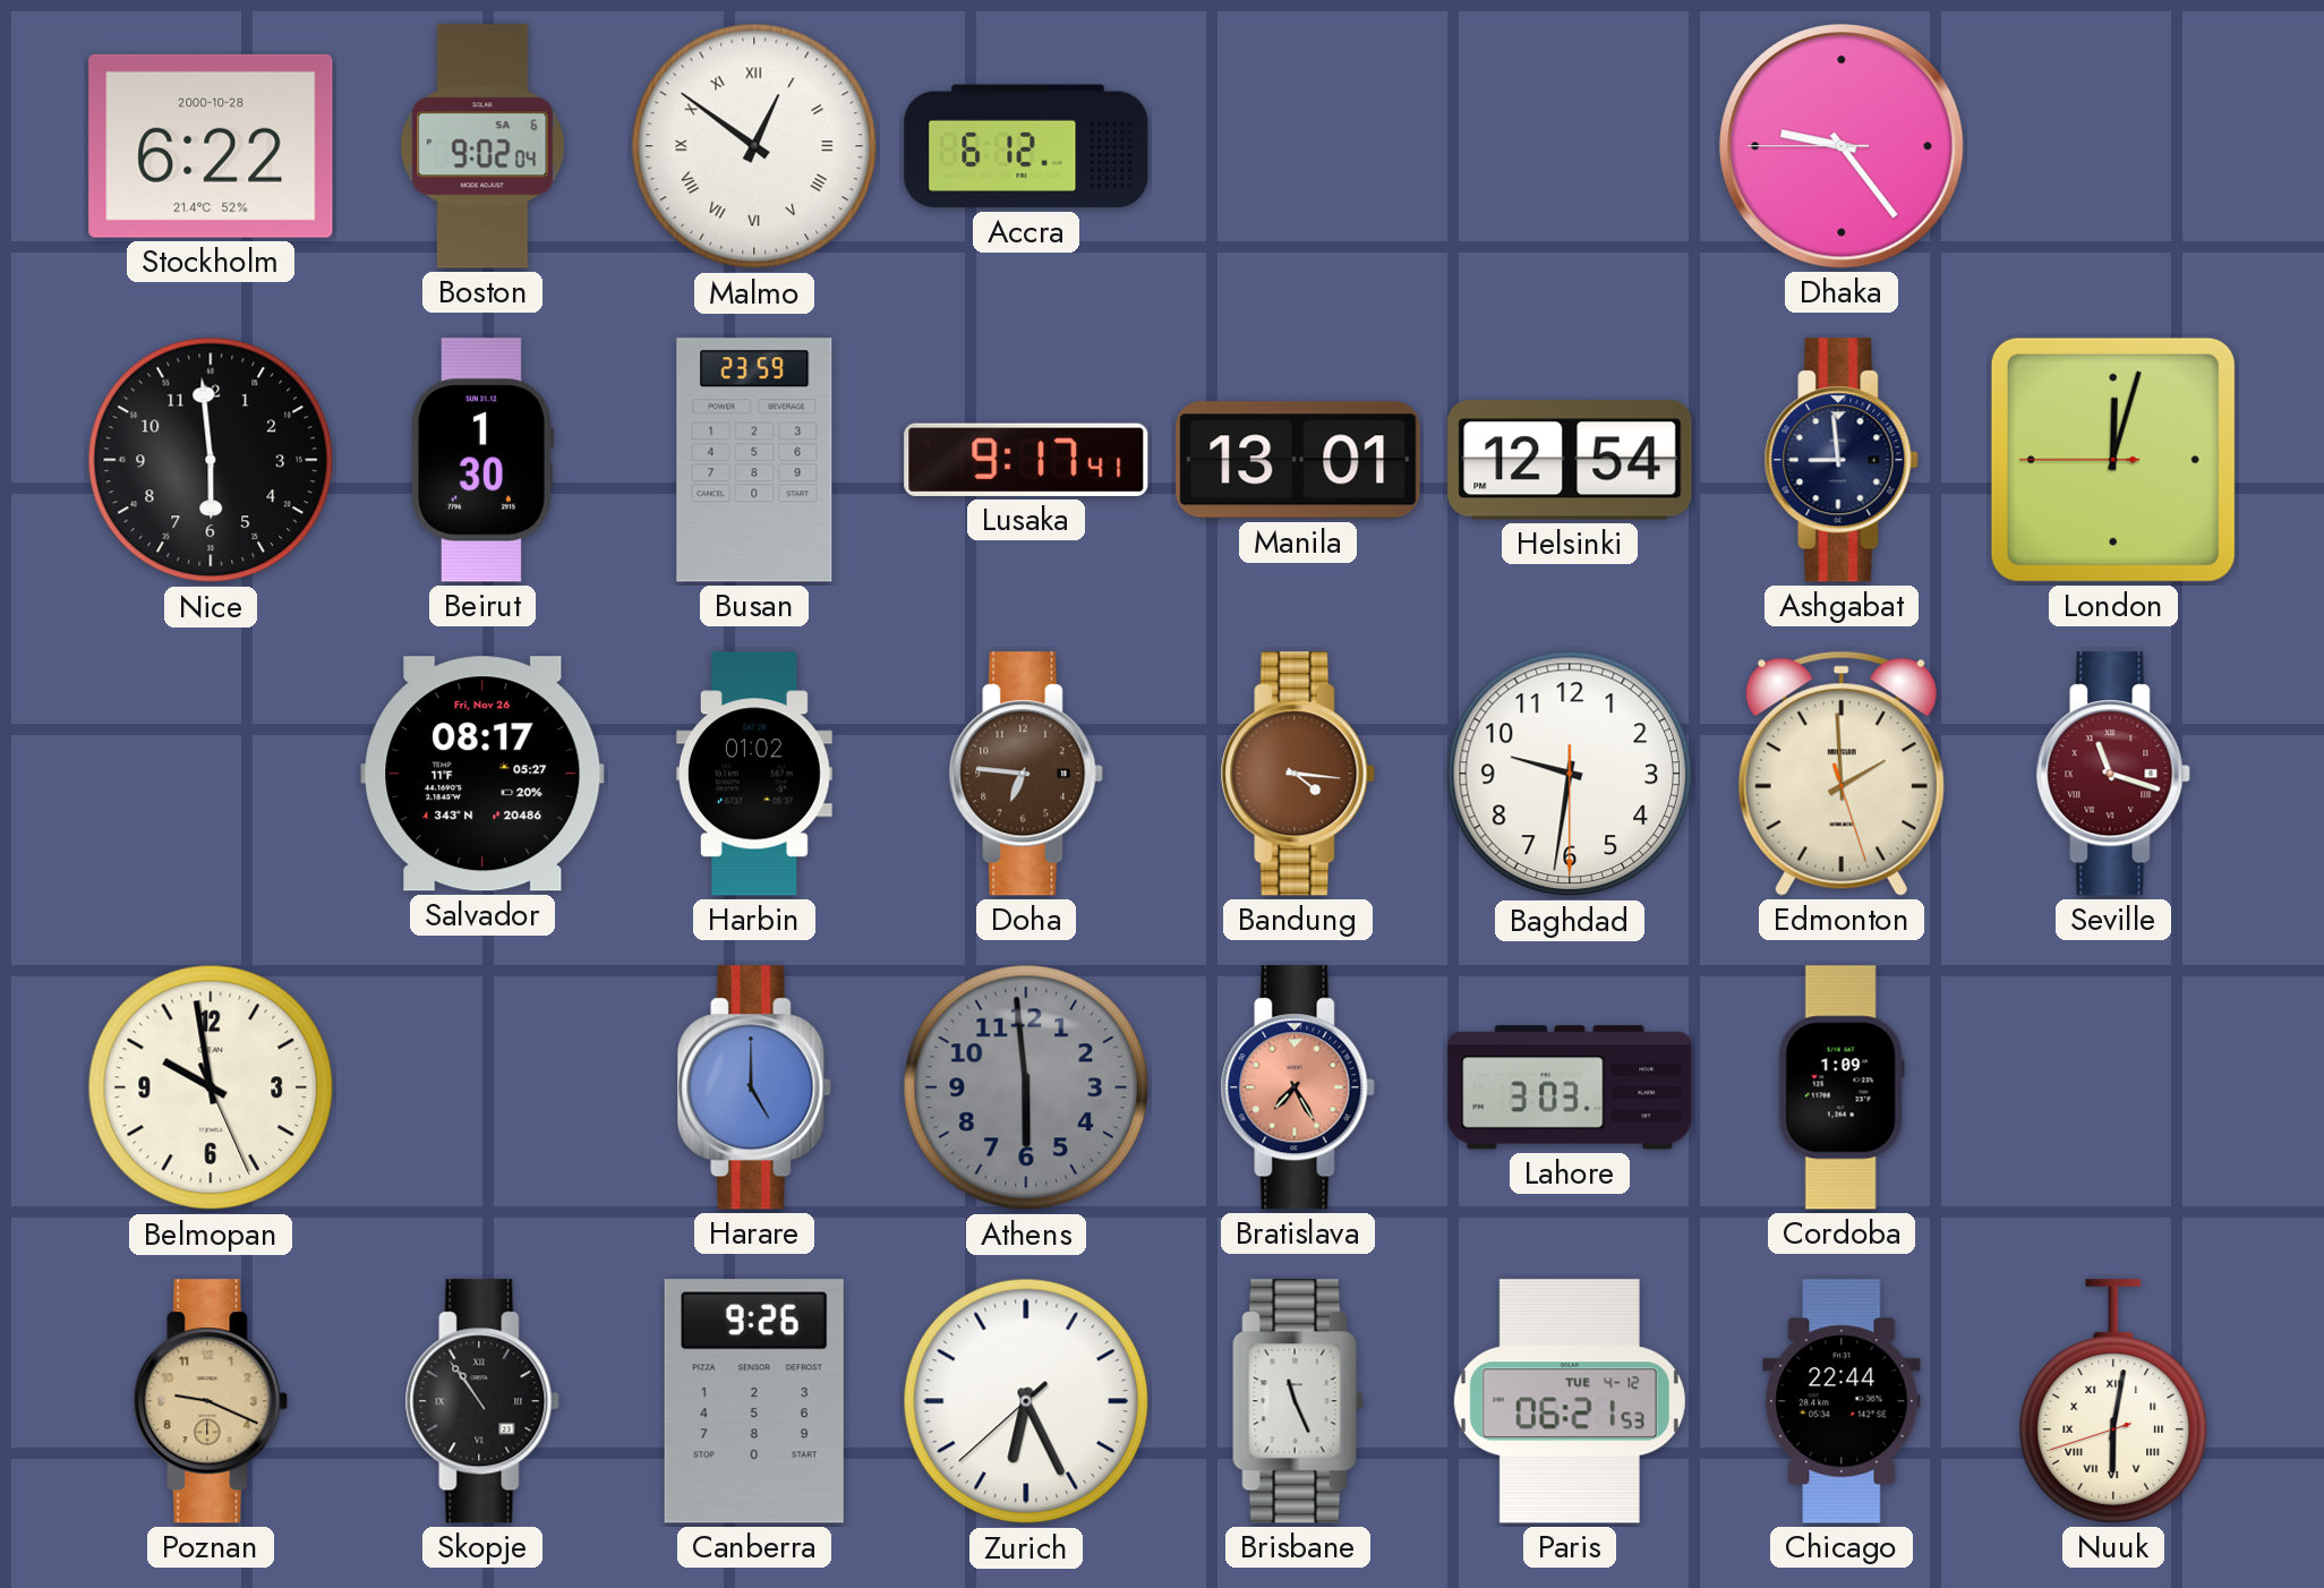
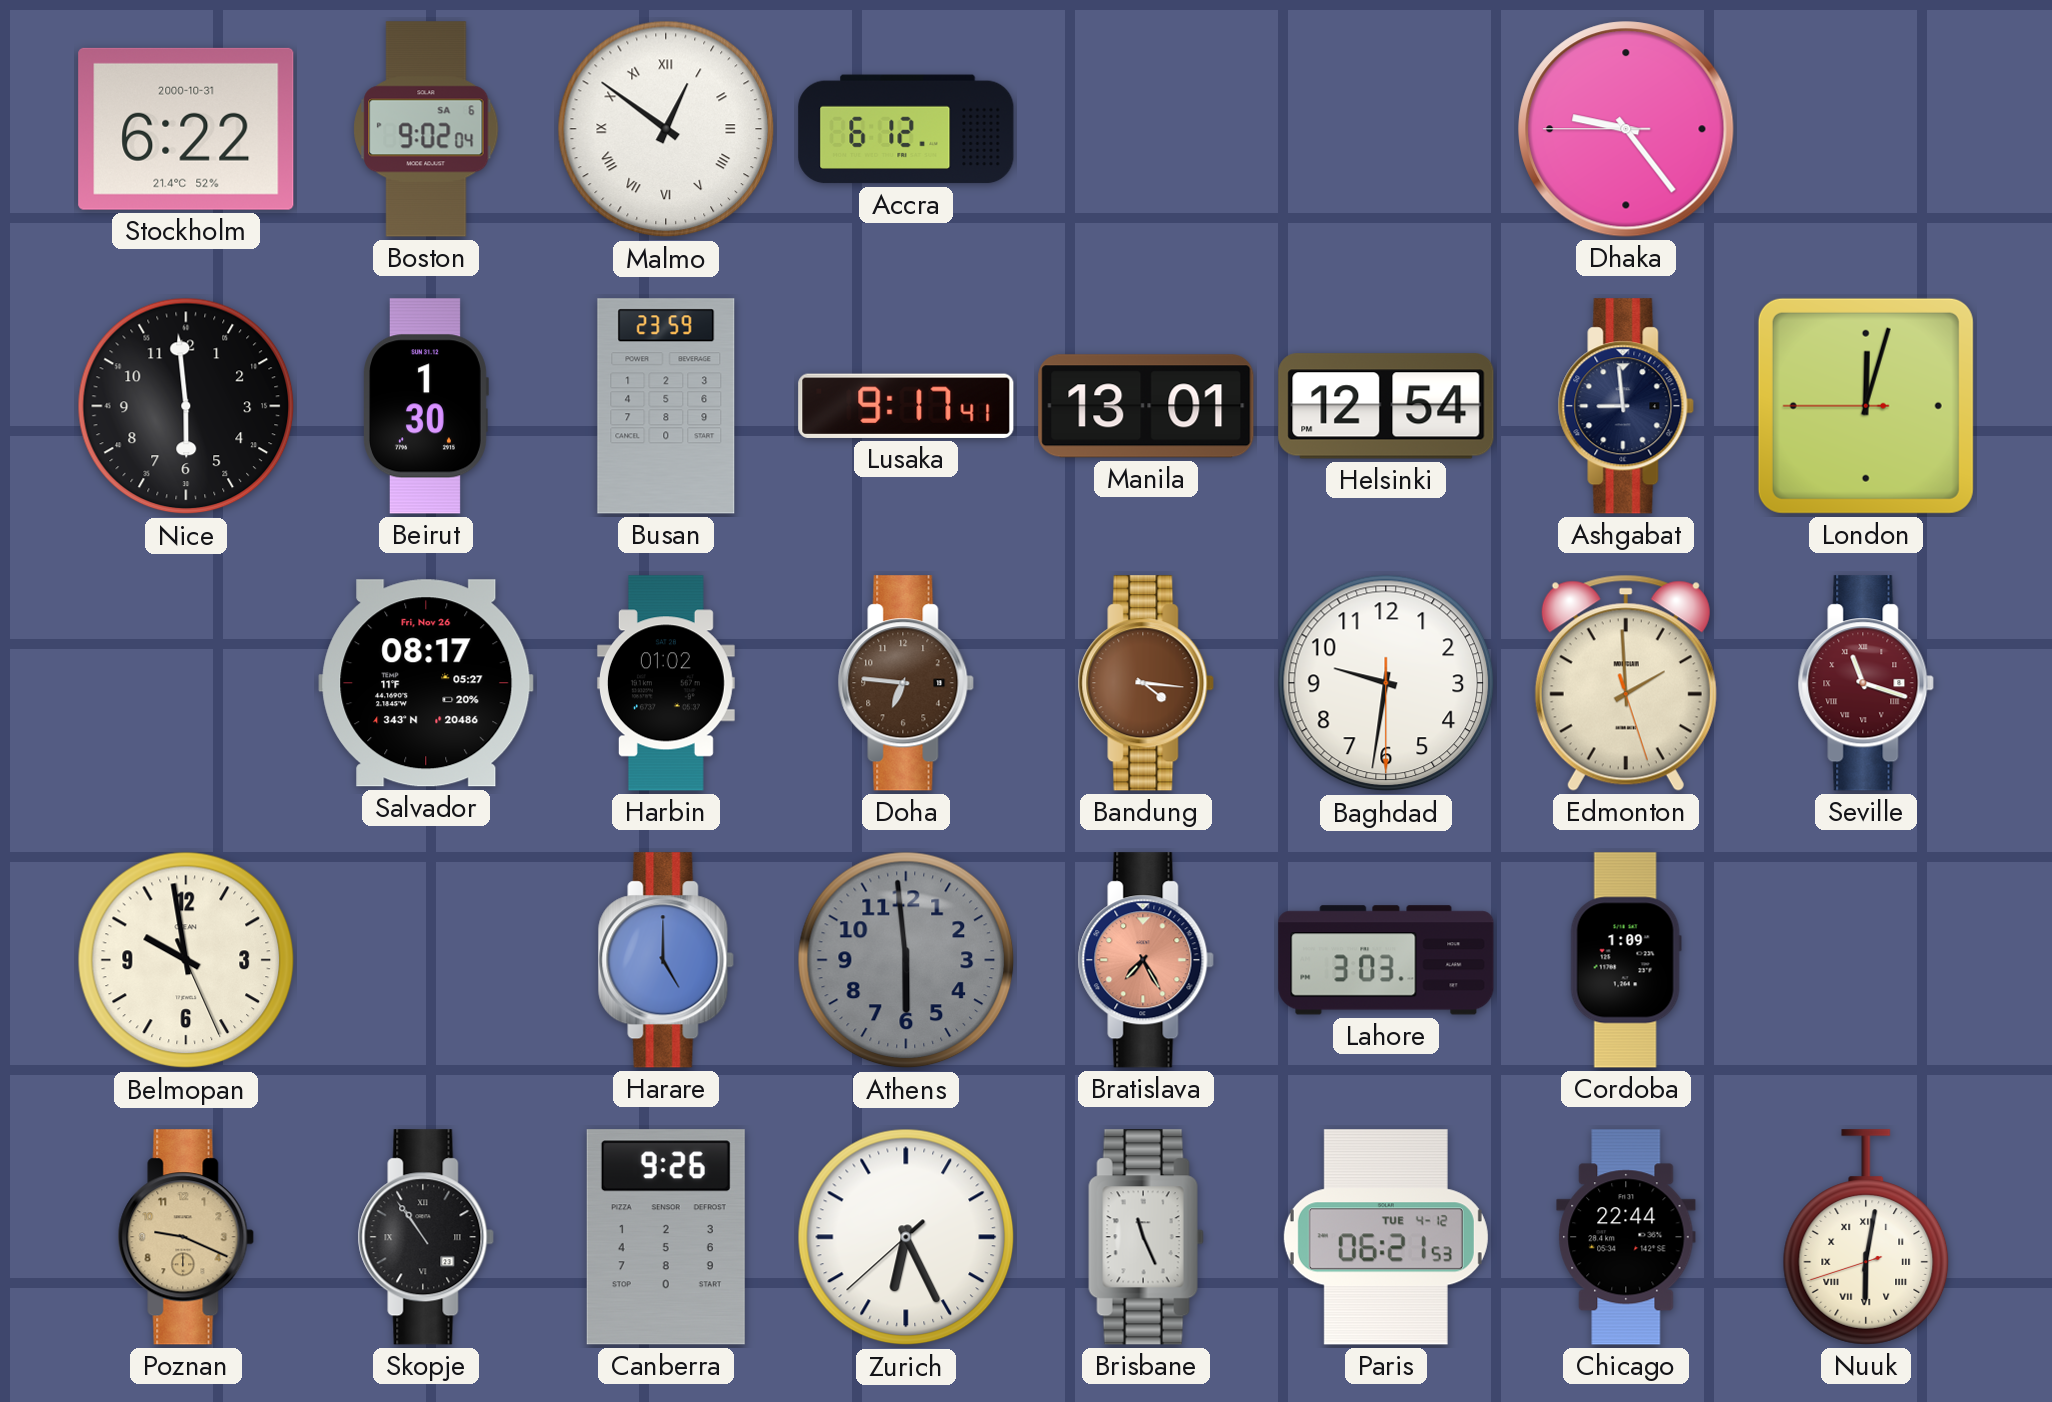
Stockholm date: 2000-10-28 -> 2000-10-31 (186, 129)
